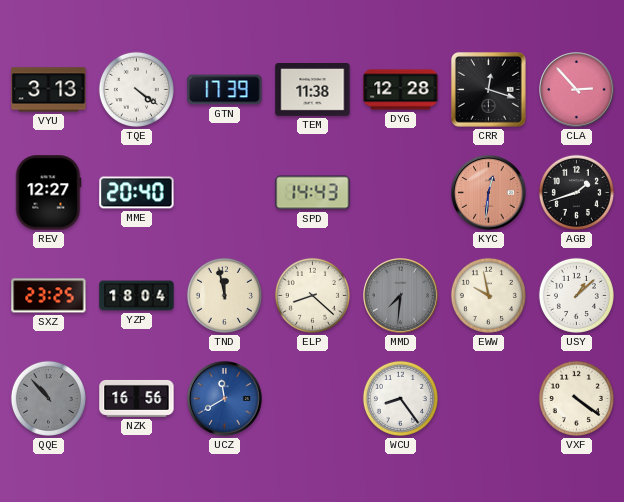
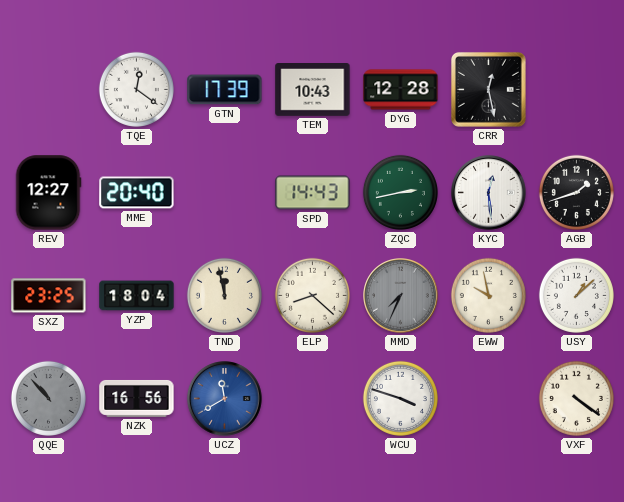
VYU: 3:13 -> none (49, 90)
TQE: 4:21 -> 12:21 (136, 89)
TEM: 11:38 -> 10:43 (313, 90)
CRR: 12:18 -> 12:28 (488, 89)
CLA: 2:53 -> none (577, 90)
ZQC: none -> 2:43 (400, 192)
KYC: 12:31 -> 12:29 (489, 193)
KYC dial: salmon -> white (489, 193)
MMD: 7:31 -> 7:34 (401, 296)
WCU: 8:24 -> 3:48 (400, 398)
